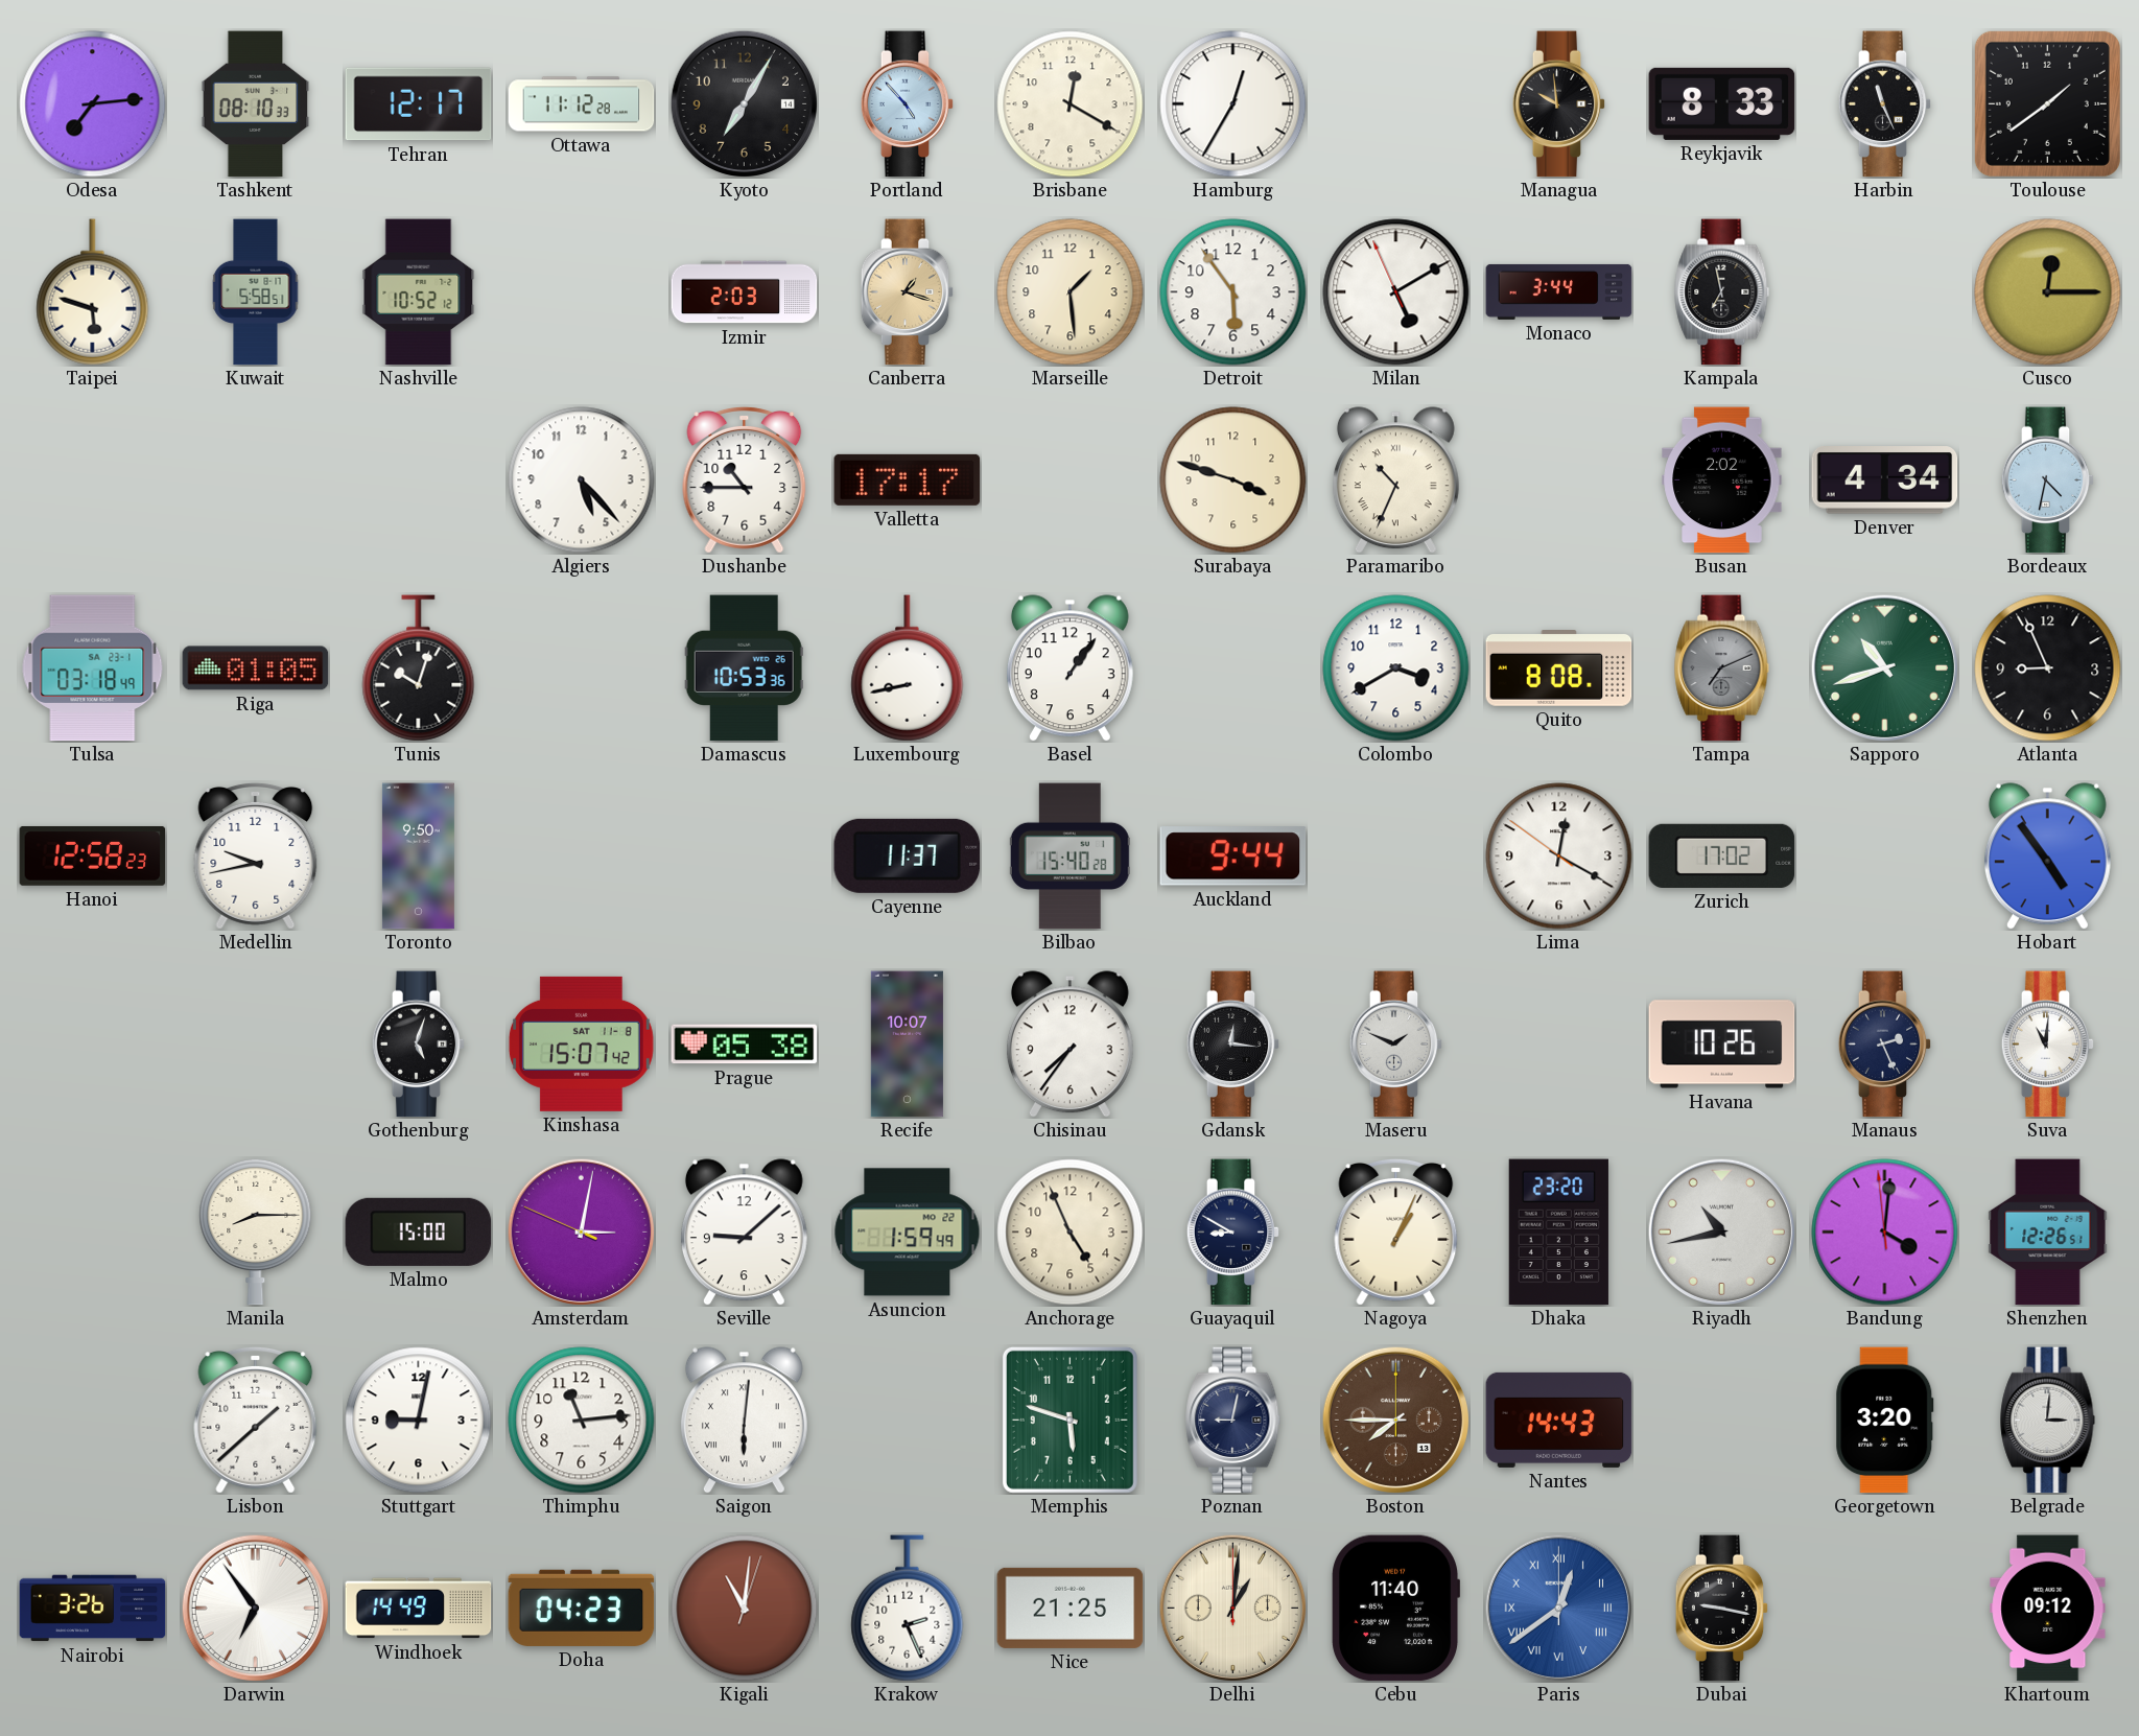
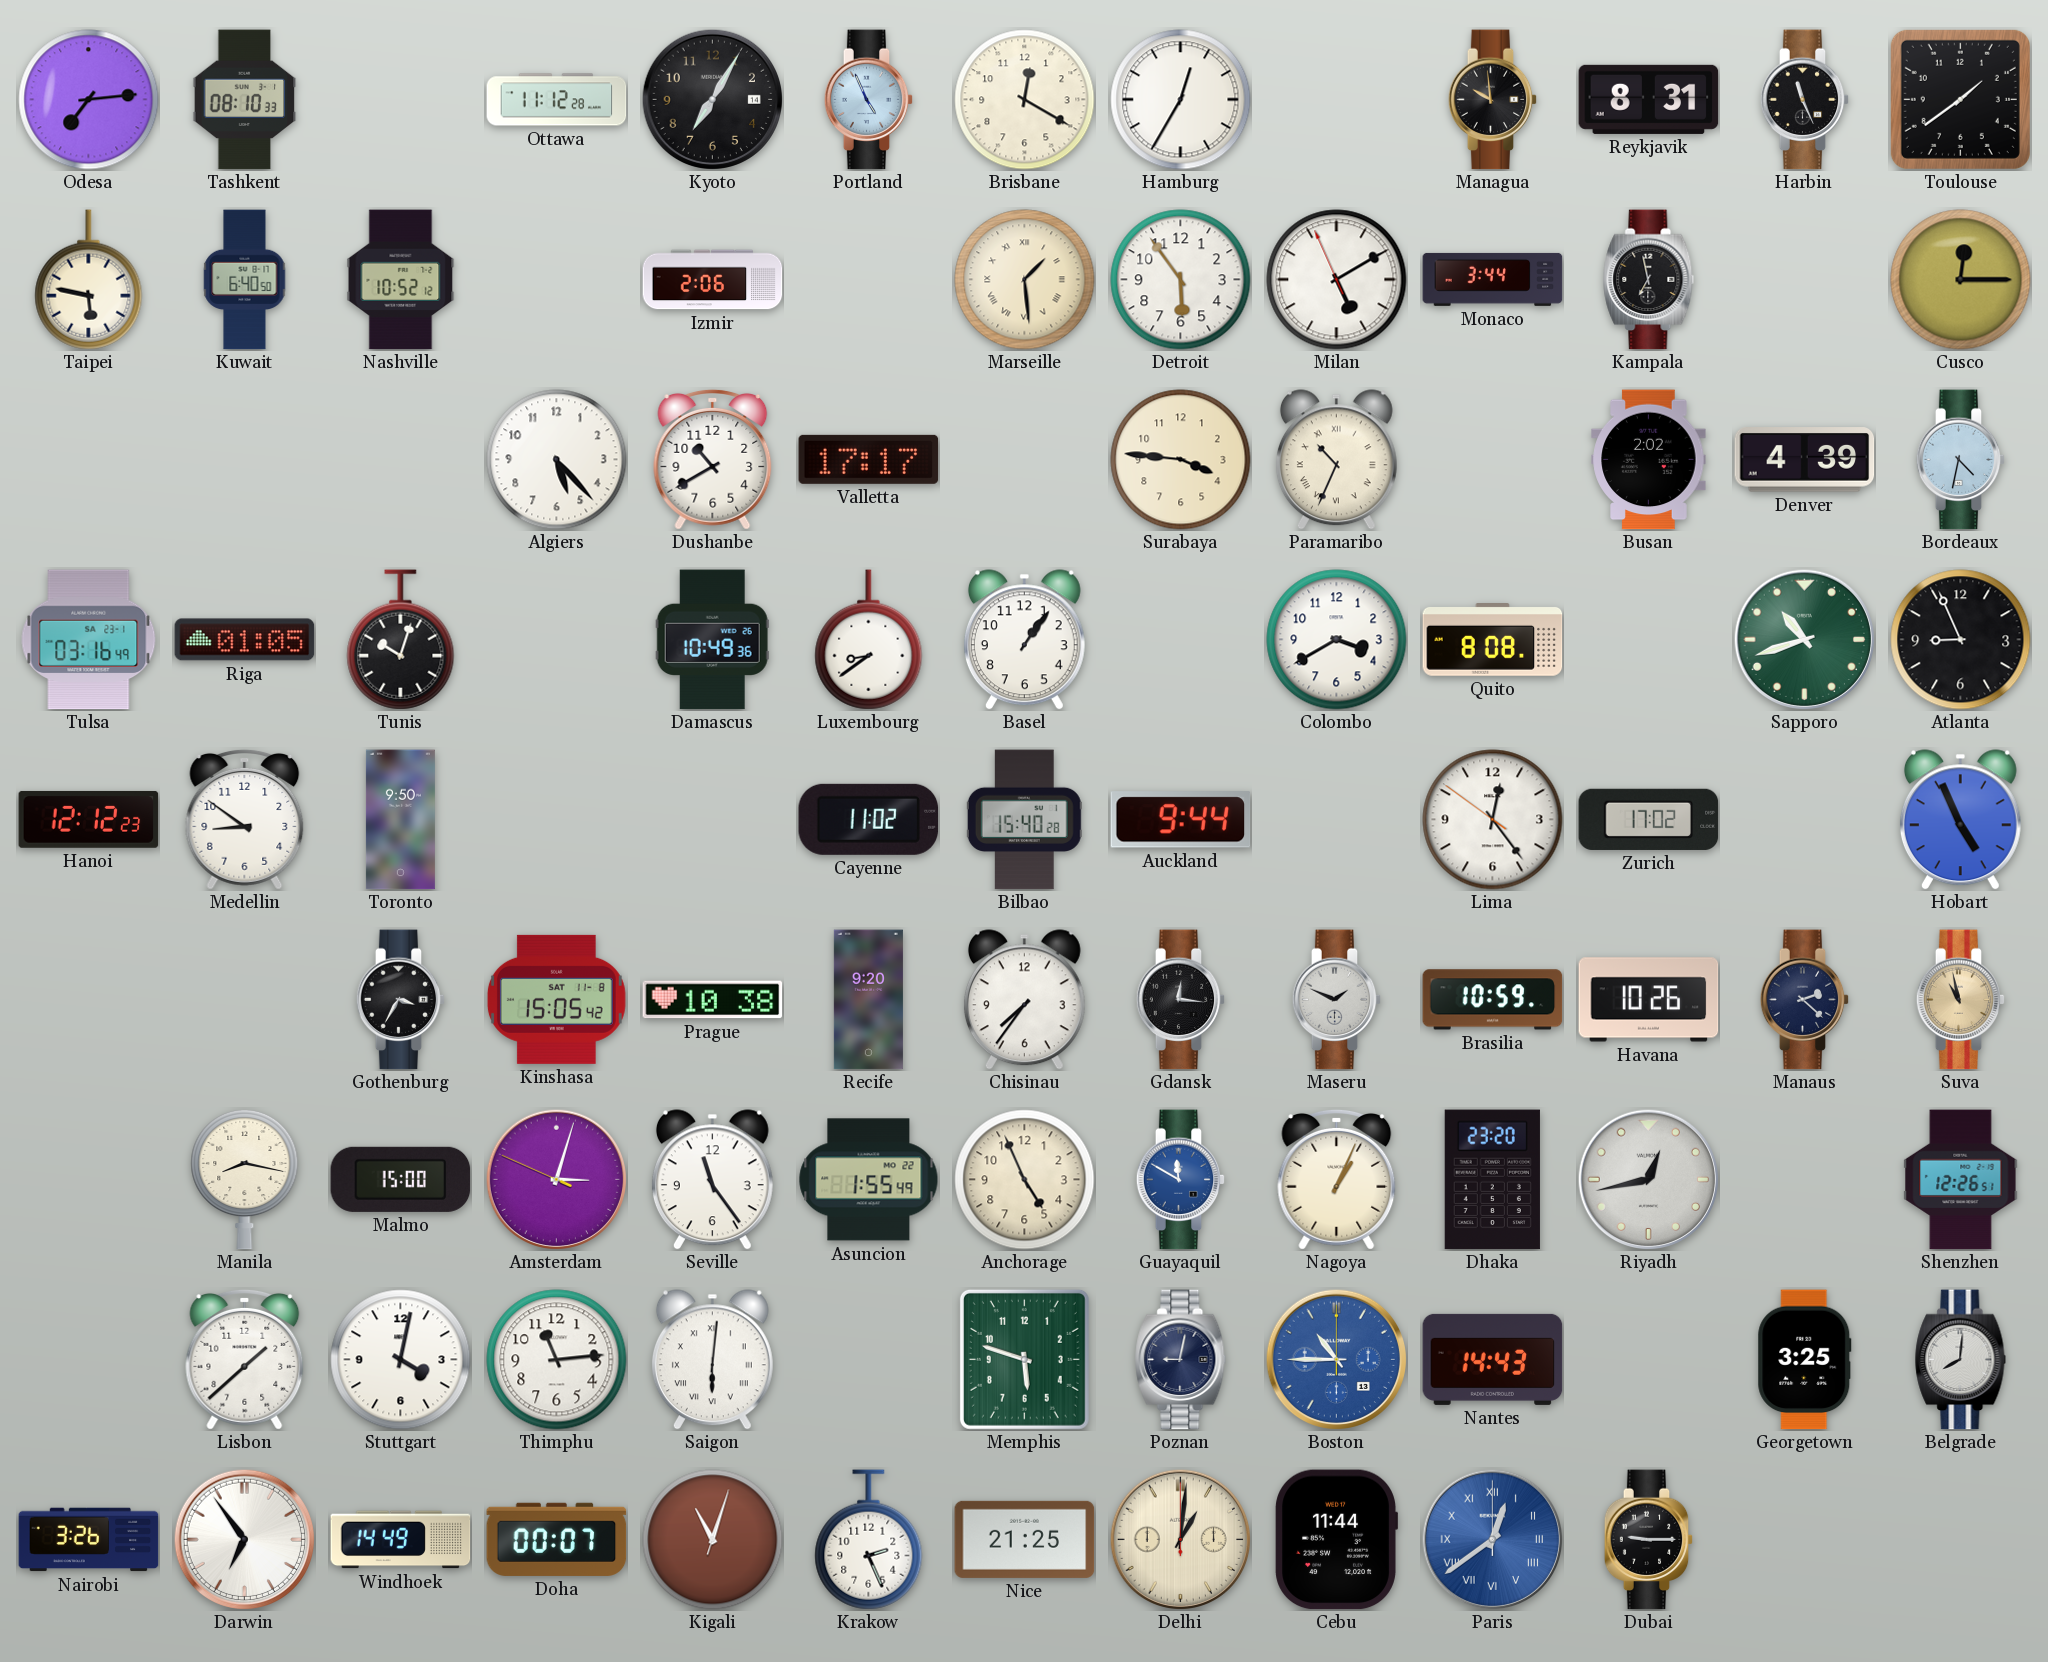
Tehran: 12:17 -> none (419, 104)
Portland: 4:53 -> 4:56 (869, 100)
Reykjavik: 8:33 -> 8:31 (1649, 99)
Taipei: 5:48 -> 5:47 (89, 280)
Kuwait: 5:58 -> 6:40 (245, 280)
Izmir: 2:03 -> 2:06 (713, 280)
Canberra: 1:18 -> none (908, 292)
Marseille numerals: Arabic -> Roman (1025, 280)
Dushanbe: 10:45 -> 10:40 (713, 459)
Surabaya: 3:48 -> 3:46 (1181, 460)
Denver: 4:34 -> 4:39 (1805, 460)
Tulsa: 03:18 -> 03:16 (89, 640)
Damascus: 10:53 -> 10:49 (712, 640)
Luxembourg: 8:43 -> 8:39 (869, 640)
Tampa: 7:11 -> none (1722, 668)
Hanoi: 12:58 -> 12:12 (89, 820)
Medellin: 9:43 -> 8:51 (245, 819)
Cayenne: 11:37 -> 11:02 (869, 819)
Lima: 12:19 -> 12:23 (1493, 820)
Hobart: 4:54 -> 4:56 (1960, 820)
Gothenburg: 5:03 -> 3:35 (401, 1000)
Kinshasa: 15:07 -> 15:05 (556, 999)
Prague: 05:38 -> 10:38 (713, 1000)
Recife: 10:07 -> 9:20 (868, 1000)
Brasilia: none -> 10:59 (1493, 1000)
Manaus: 2:26 -> 2:22 (1805, 1000)
Suva: 11:01 -> 10:58 (1961, 1000)
Suva dial: white -> champagne (1961, 1000)
Manila: 8:15 -> 8:17 (245, 1179)
Amsterdam: 3:01 -> 3:02 (556, 1179)
Seville: 9:08 -> 11:24 (712, 1180)
Asuncion: 1:59 -> 1:55 (869, 1180)
Guayaquil: 8:50 -> 11:50 (1181, 1180)
Guayaquil dial: navy -> blue (1181, 1180)
Riyadh: 10:43 -> 12:43 (1648, 1179)
Bandung: 4:00 -> none (1885, 1233)
Stuttgart: 9:02 -> 4:02 (401, 1360)
Boston: 7:45 -> 10:45 (1336, 1359)
Boston dial: brown -> blue (1336, 1359)
Georgetown: 3:20 -> 3:25 (1805, 1360)
Belgrade: 3:01 -> 8:01 (1961, 1360)
Doha: 04:23 -> 00:07 (557, 1539)
Kigali: 11:01 -> 11:03 (713, 1540)
Cebu: 11:40 -> 11:44 (1336, 1540)
Dubai: 9:17 -> 9:15 (1649, 1540)
Khartoum: 09:12 -> none (2048, 1609)
